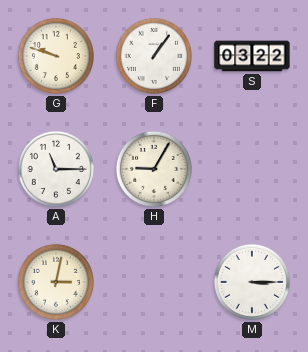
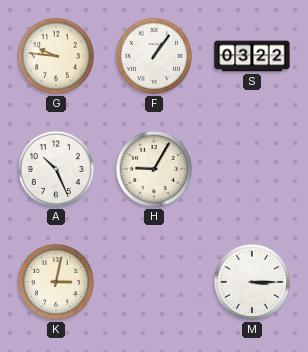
G: 9:48 -> 9:46 (56, 56)
A: 11:15 -> 10:26 (56, 169)
